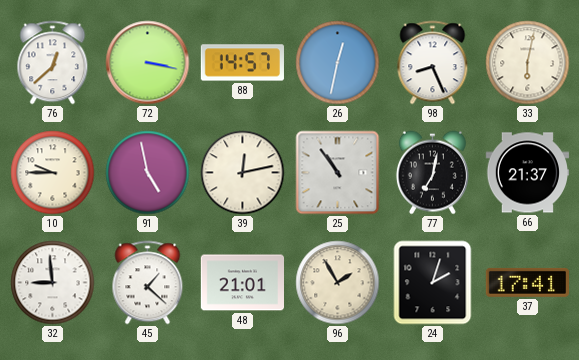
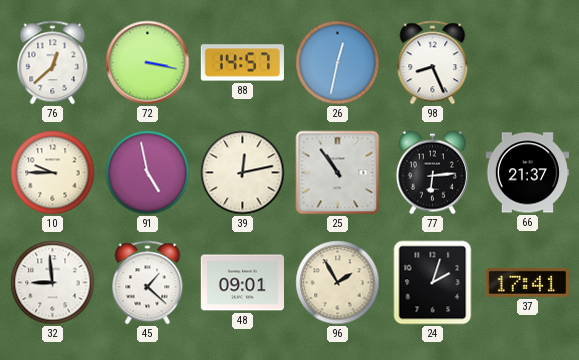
33: 6:02 -> none (528, 63)
77: 7:02 -> 6:14 (432, 173)
48: 21:01 -> 09:01 (242, 283)
